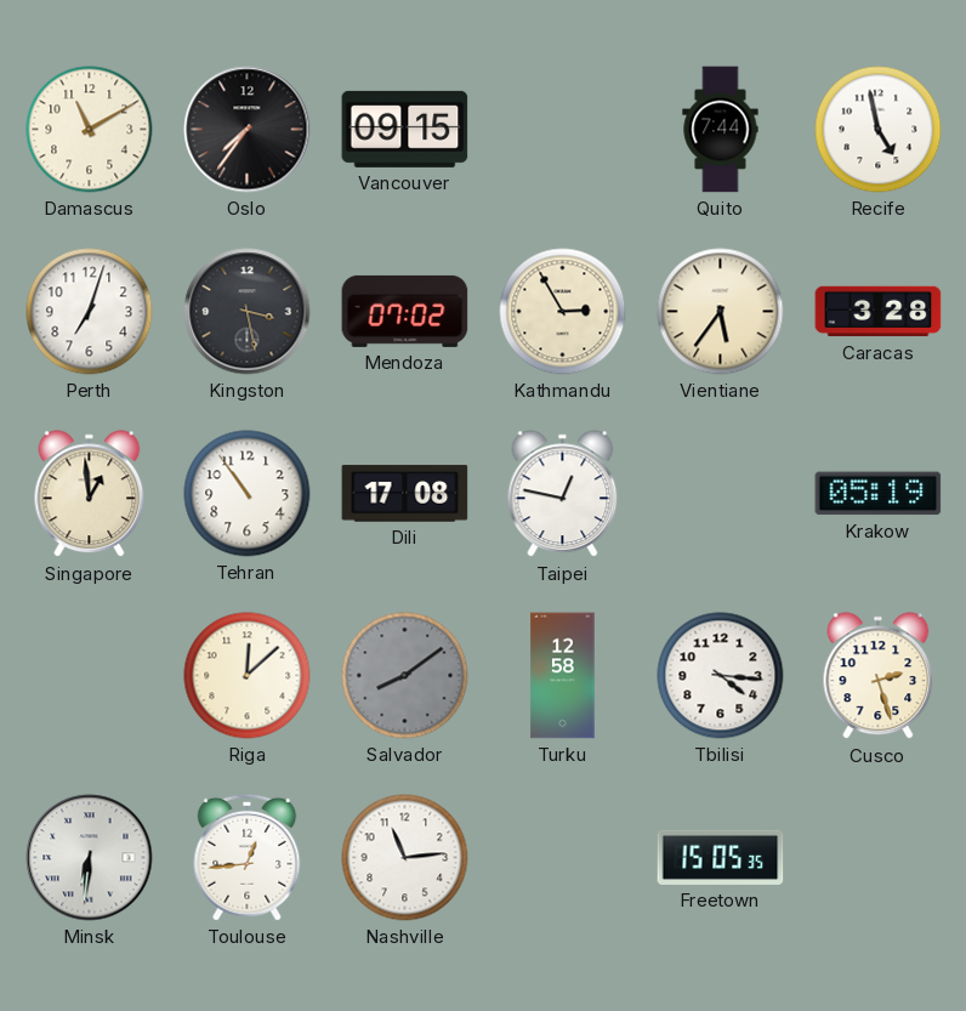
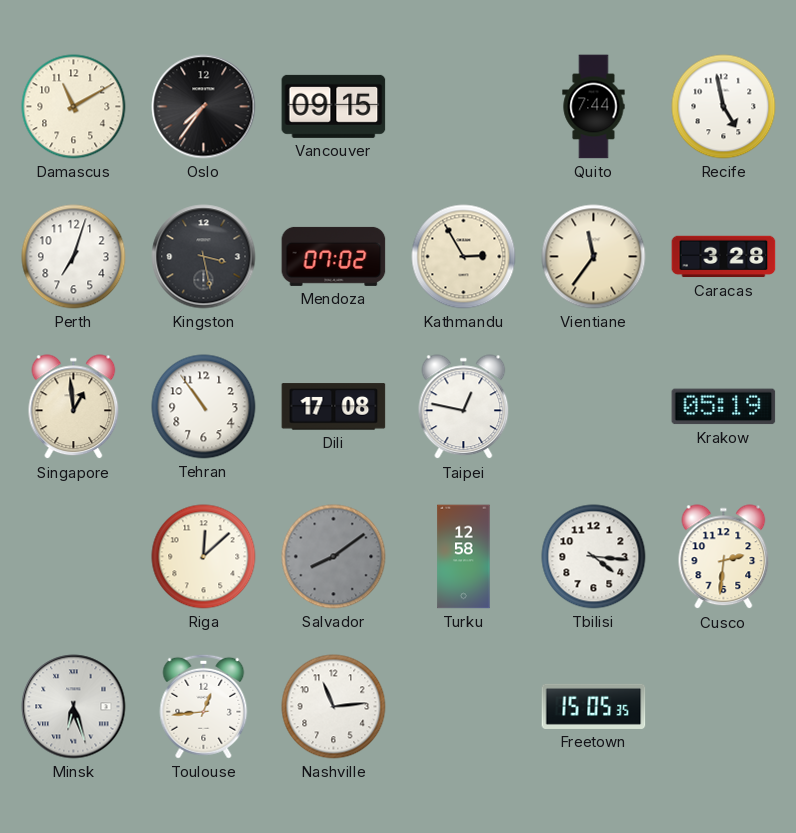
Vientiane: 5:36 -> 11:36 (594, 257)
Cusco: 2:27 -> 2:31 (724, 557)
Minsk: 6:31 -> 6:27 (74, 707)
